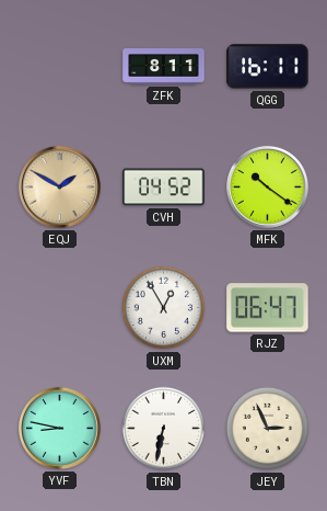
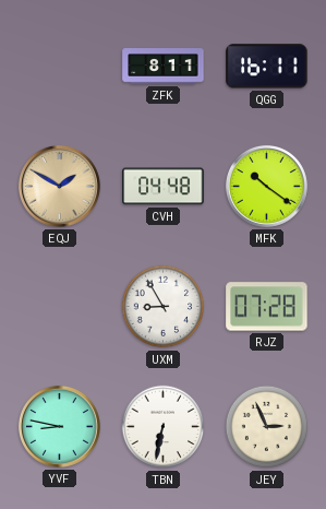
CVH: 04:52 -> 04:48 (164, 187)
UXM: 12:55 -> 8:55 (164, 307)
RJZ: 06:47 -> 07:28 (267, 307)
